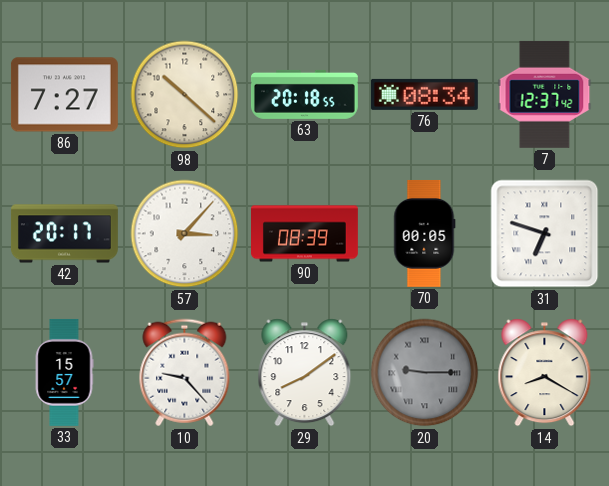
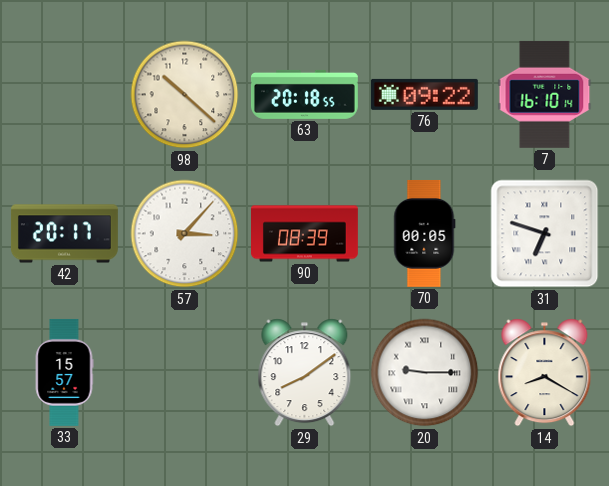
86: 7:27 -> none (64, 95)
76: 08:34 -> 09:22 (424, 94)
7: 12:37 -> 16:10 (545, 94)
10: 9:23 -> none (185, 373)
20 dial: grey -> white (425, 373)
